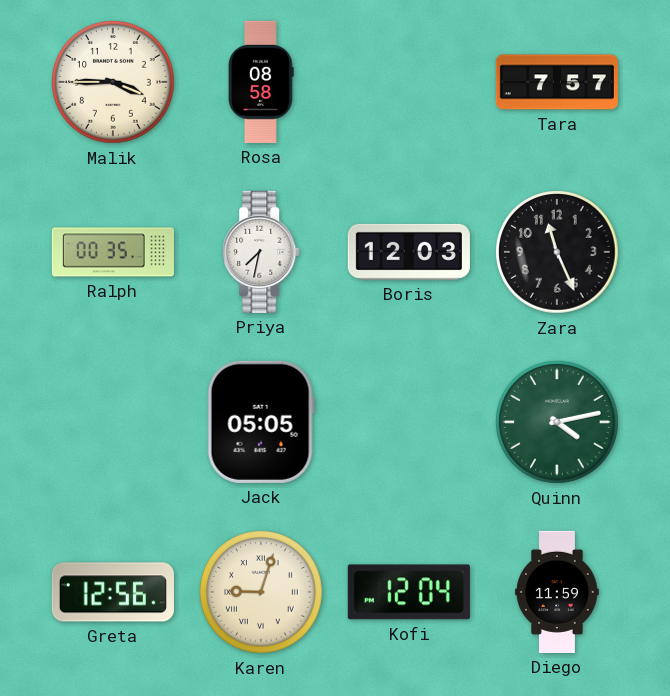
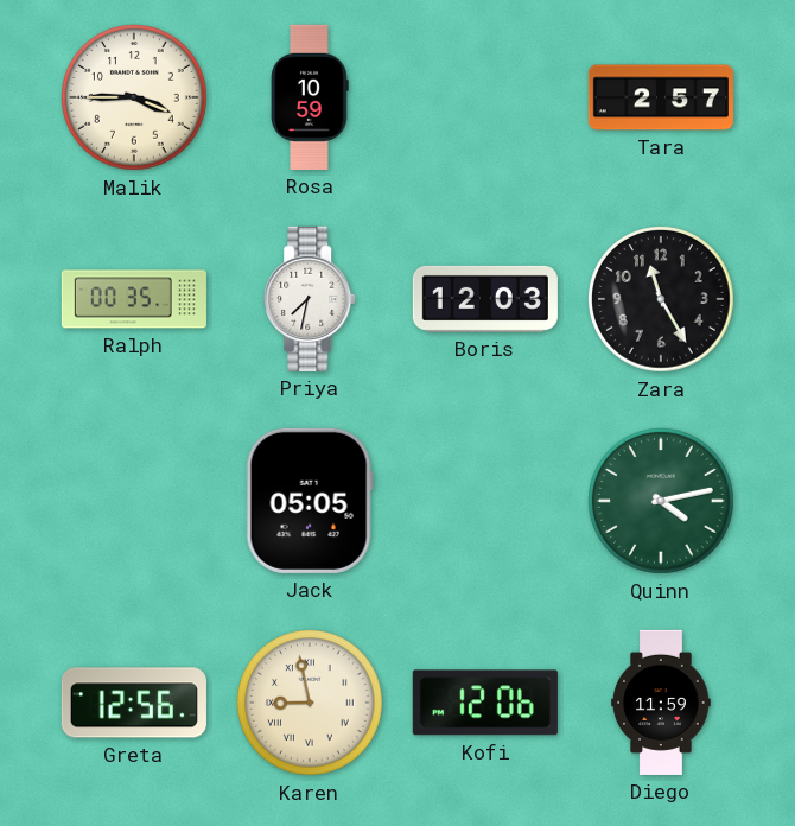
Rosa: 08:58 -> 10:59 (310, 97)
Tara: 7:57 -> 2:57 (661, 97)
Zara: 11:26 -> 11:25 (662, 300)
Karen: 9:03 -> 8:58 (311, 704)
Kofi: 12:04 -> 12:06 (485, 703)
